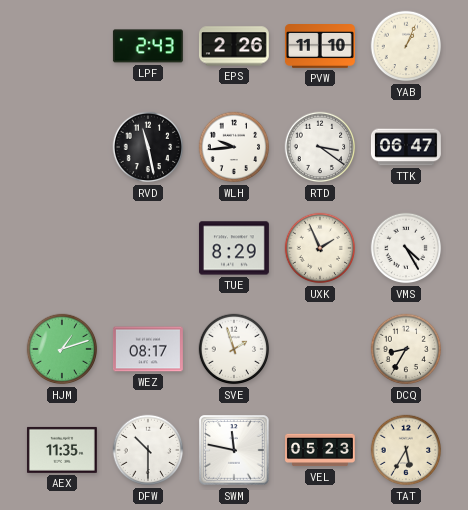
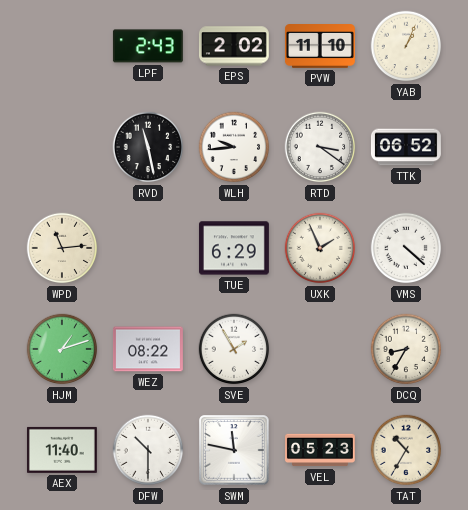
EPS: 2:26 -> 2:02 (234, 46)
TTK: 06:47 -> 06:52 (406, 147)
WPD: none -> 11:14 (62, 248)
TUE: 8:29 -> 6:29 (234, 248)
VMS: 4:25 -> 4:22 (406, 248)
WEZ: 08:17 -> 08:22 (148, 349)
SVE: 1:57 -> 1:55 (234, 349)
AEX: 11:35 -> 11:40 (62, 450)
TAT: 5:35 -> 10:35 (406, 450)
